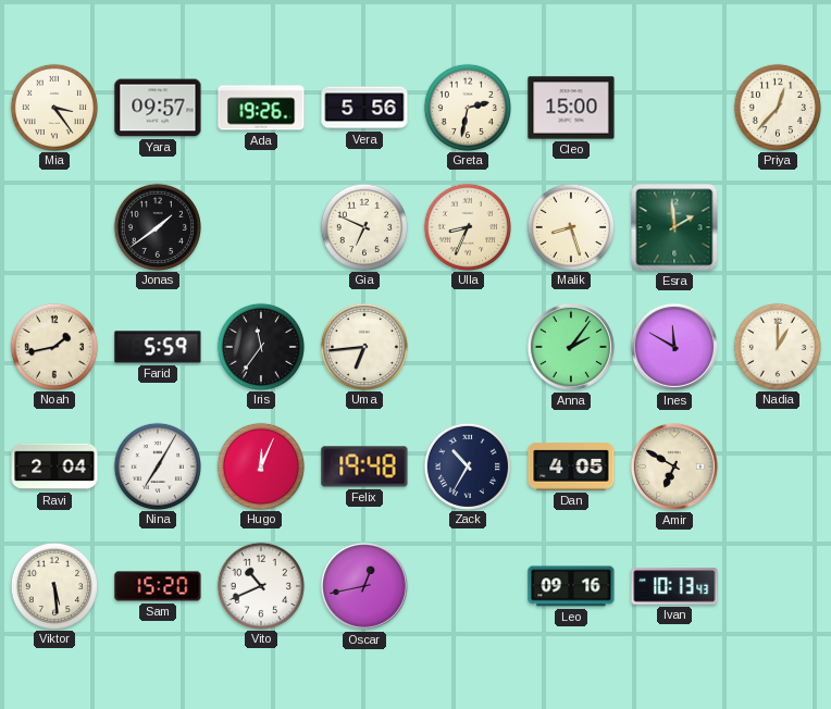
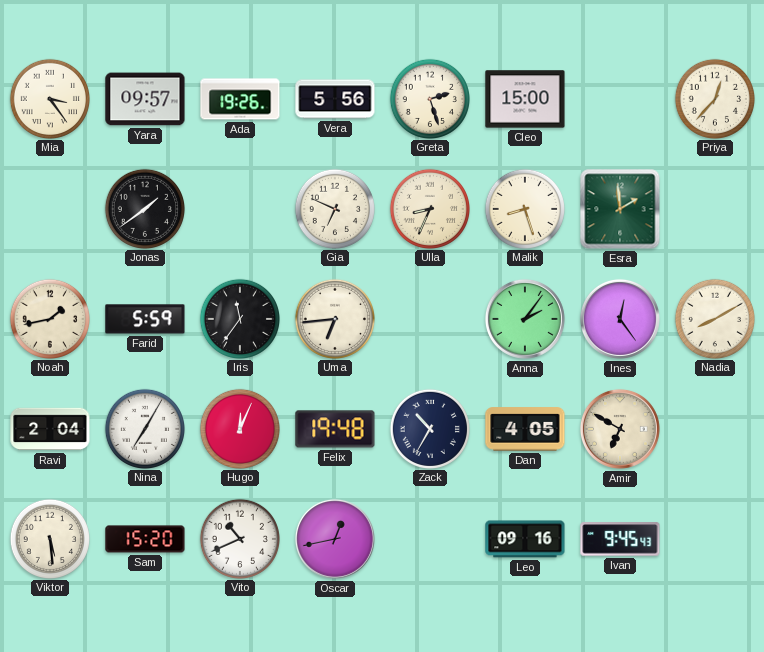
Greta: 2:32 -> 2:27 (429, 98)
Ines: 11:50 -> 12:24 (620, 319)
Nadia: 1:00 -> 8:10 (714, 318)
Ivan: 10:13 -> 9:45 (620, 539)
